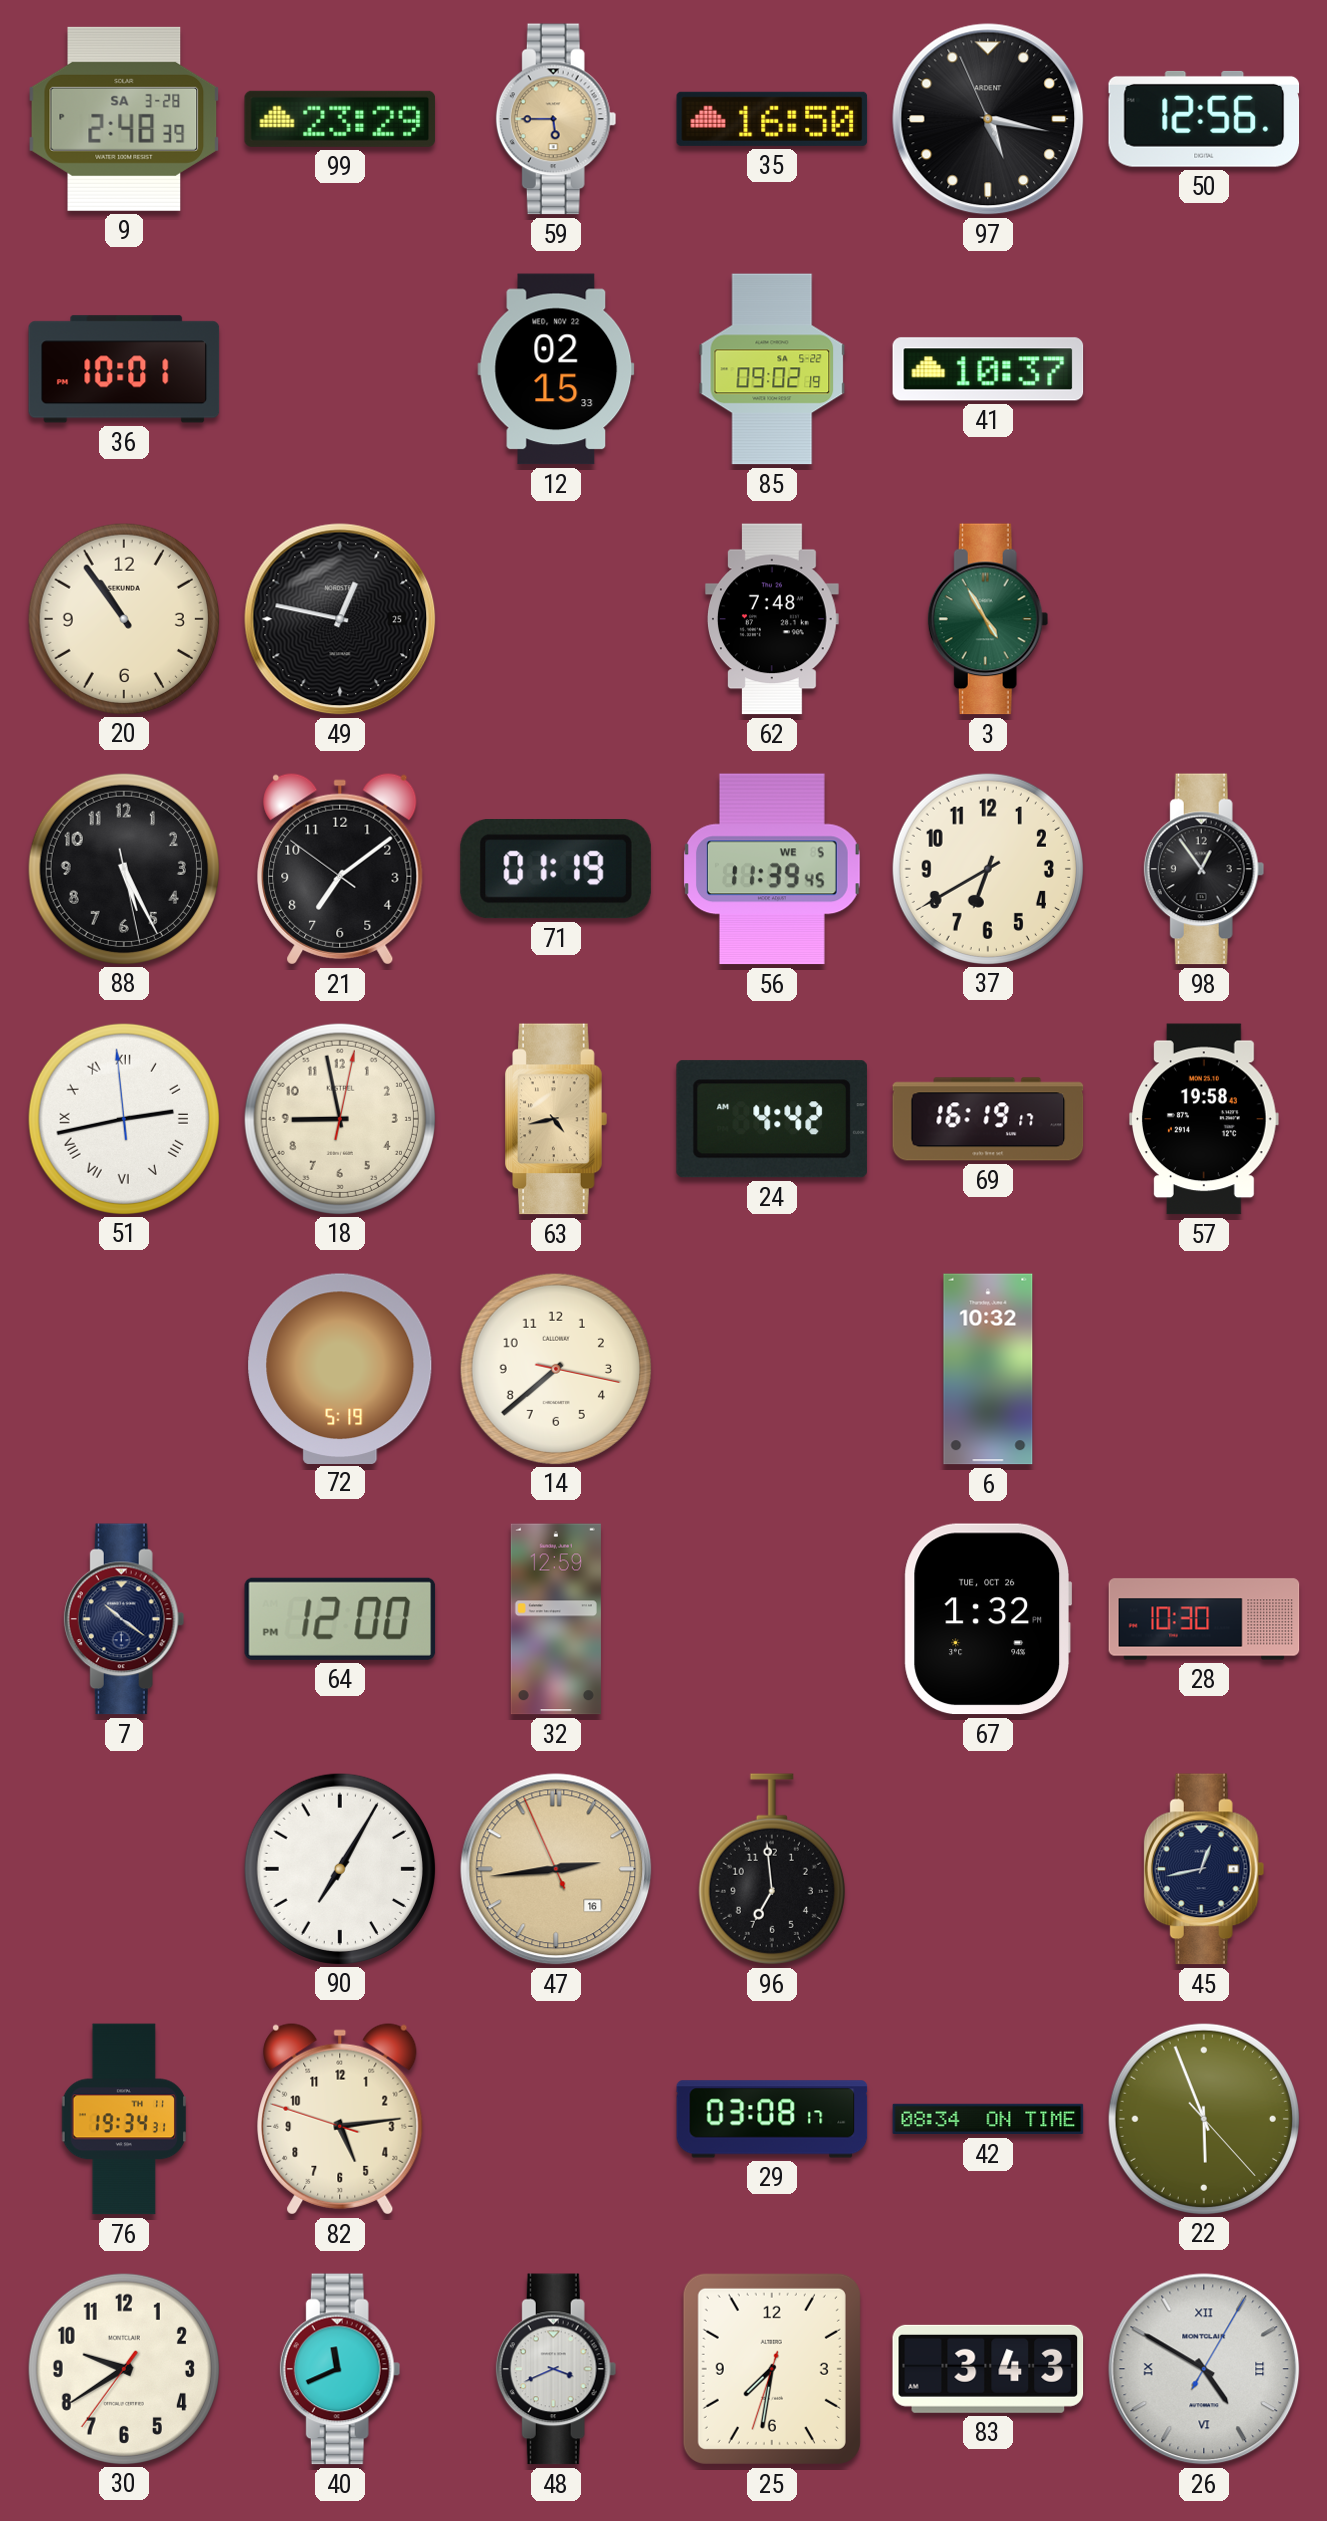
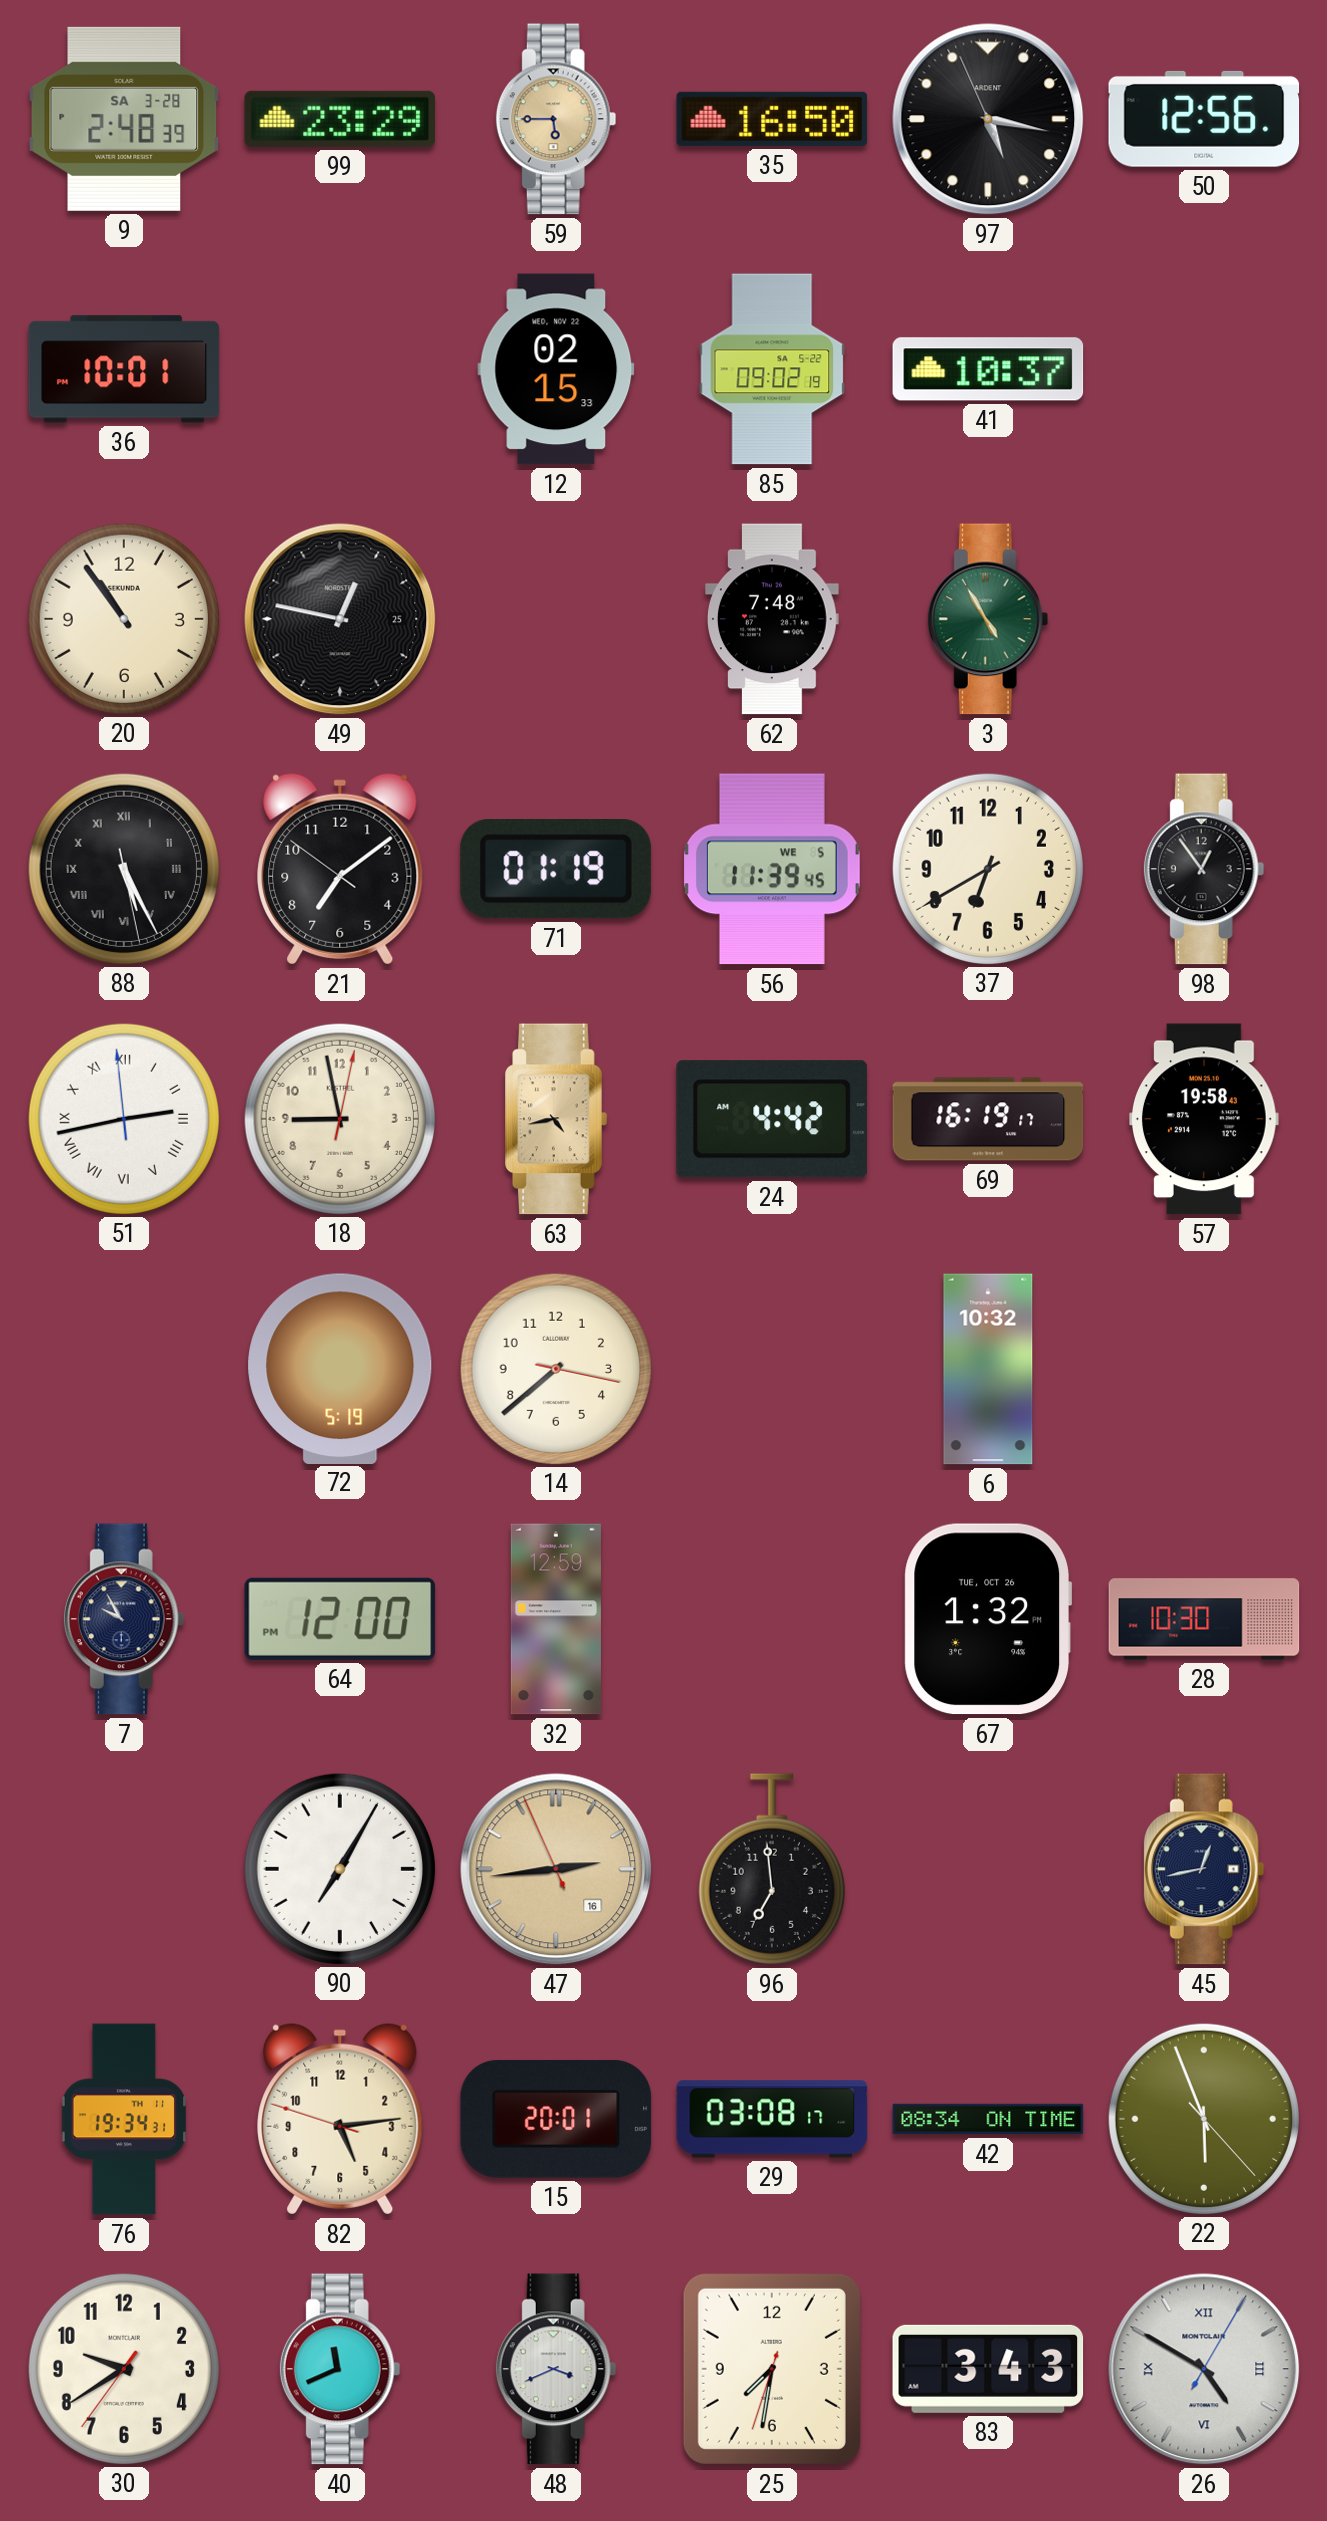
88 numerals: Arabic -> Roman (123, 868)
7: 10:21 -> 9:55 (124, 1619)
15: none -> 20:01 (556, 2119)
